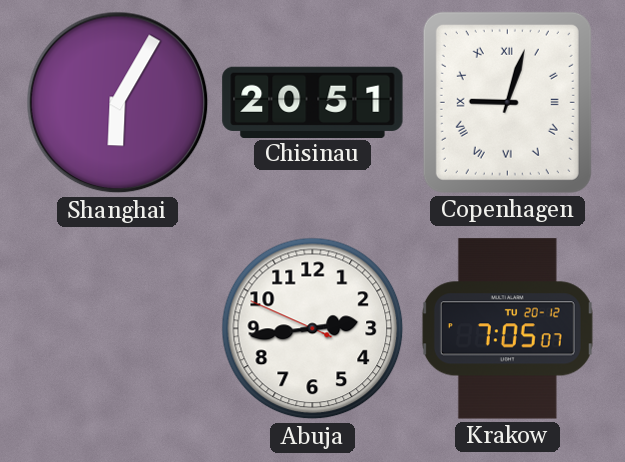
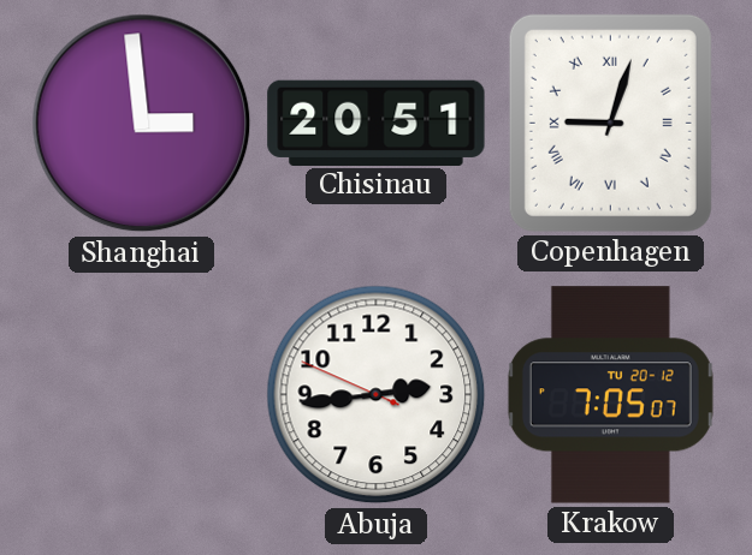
Shanghai: 6:05 -> 2:59 (142, 124)
